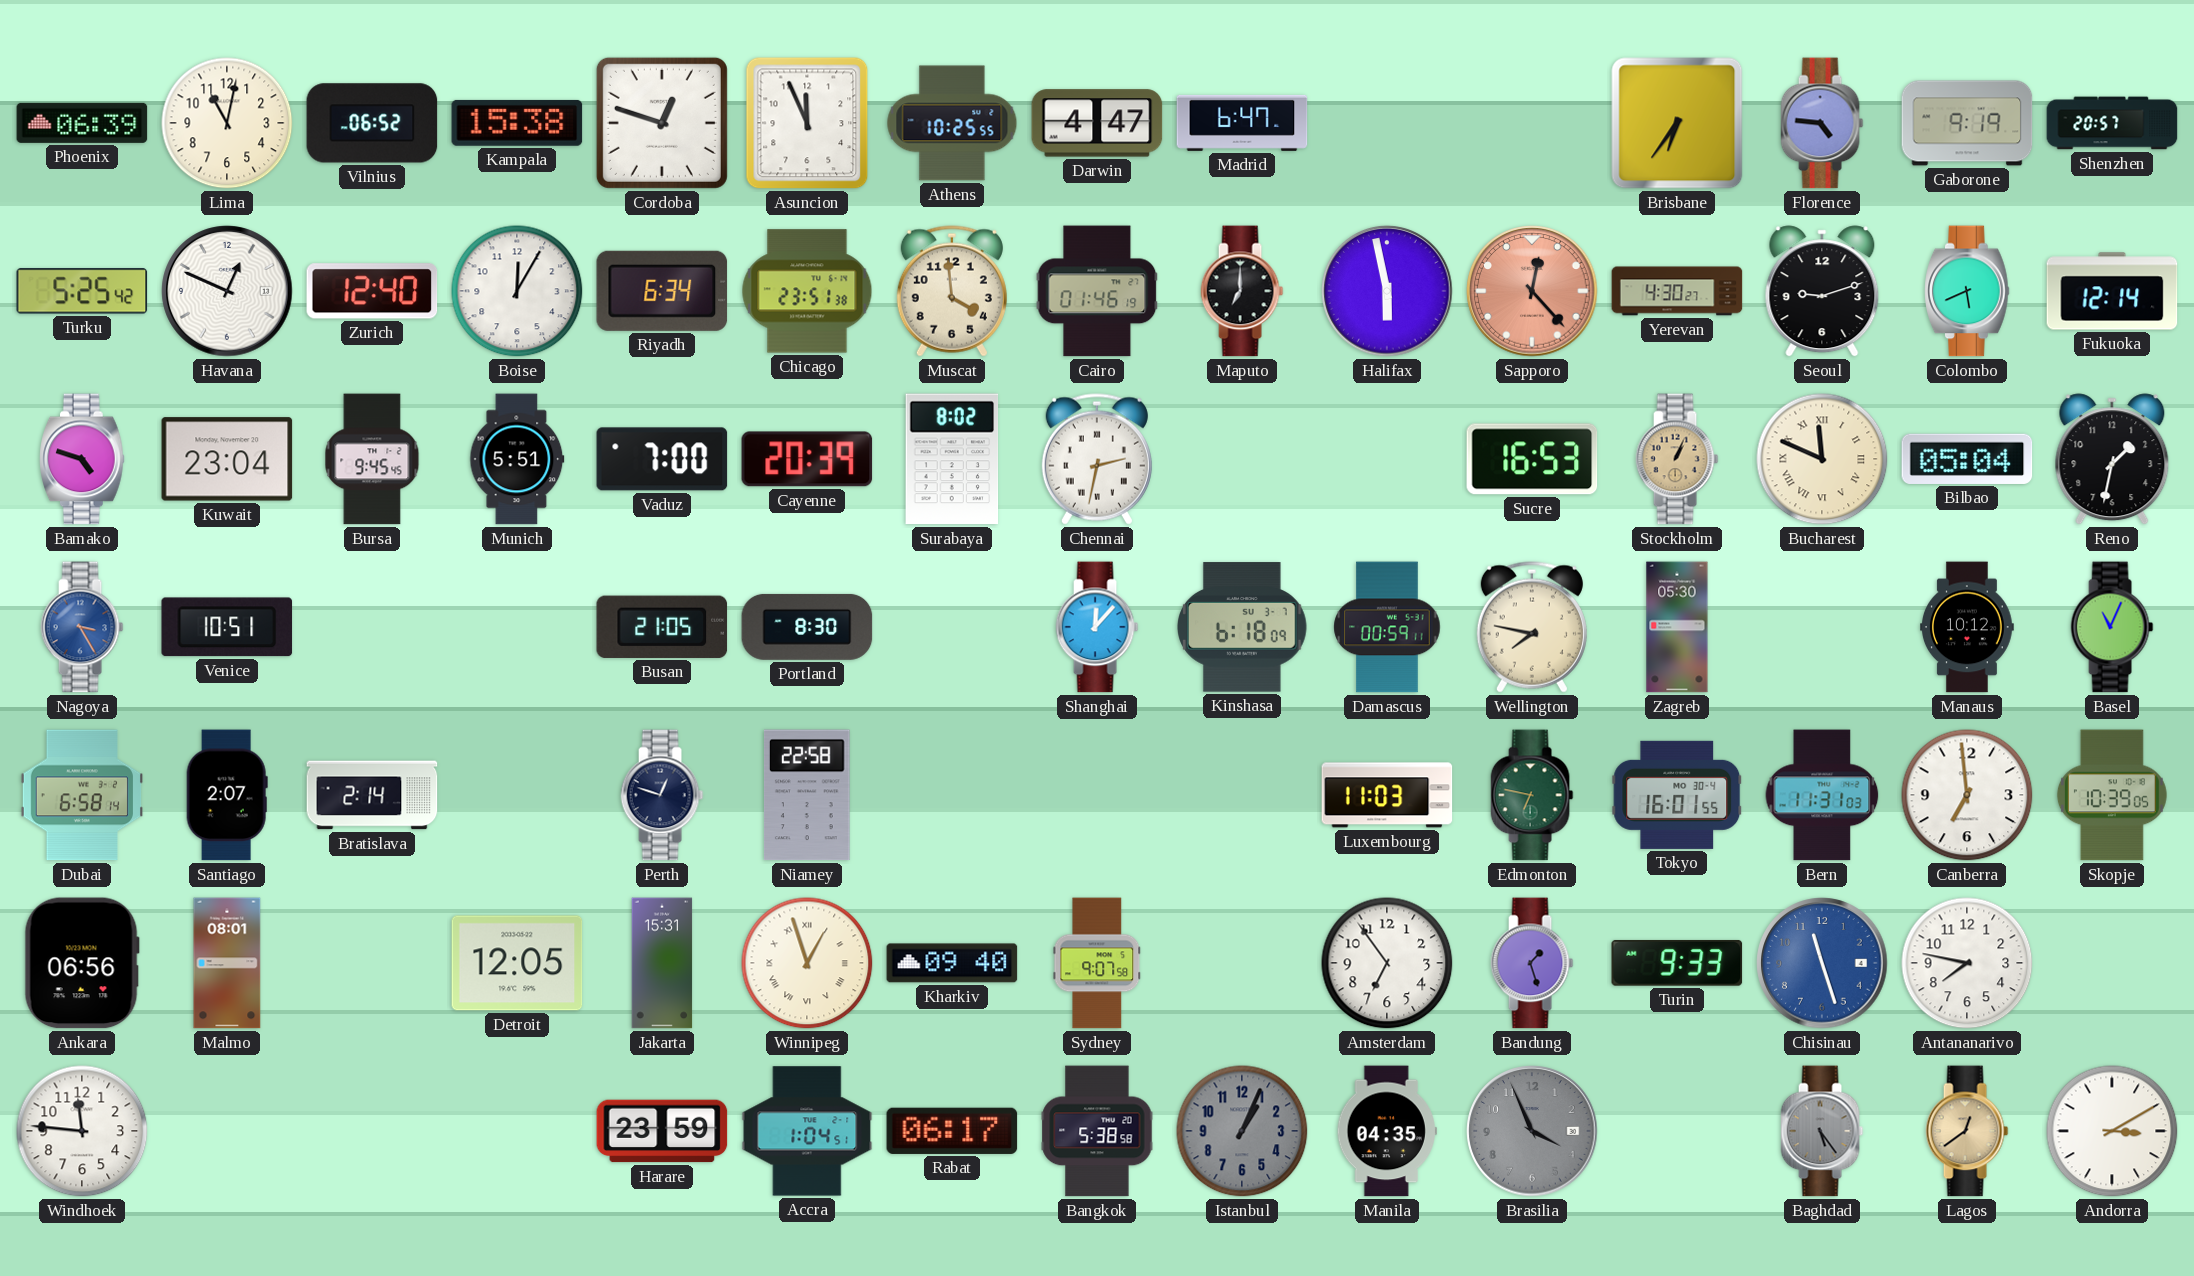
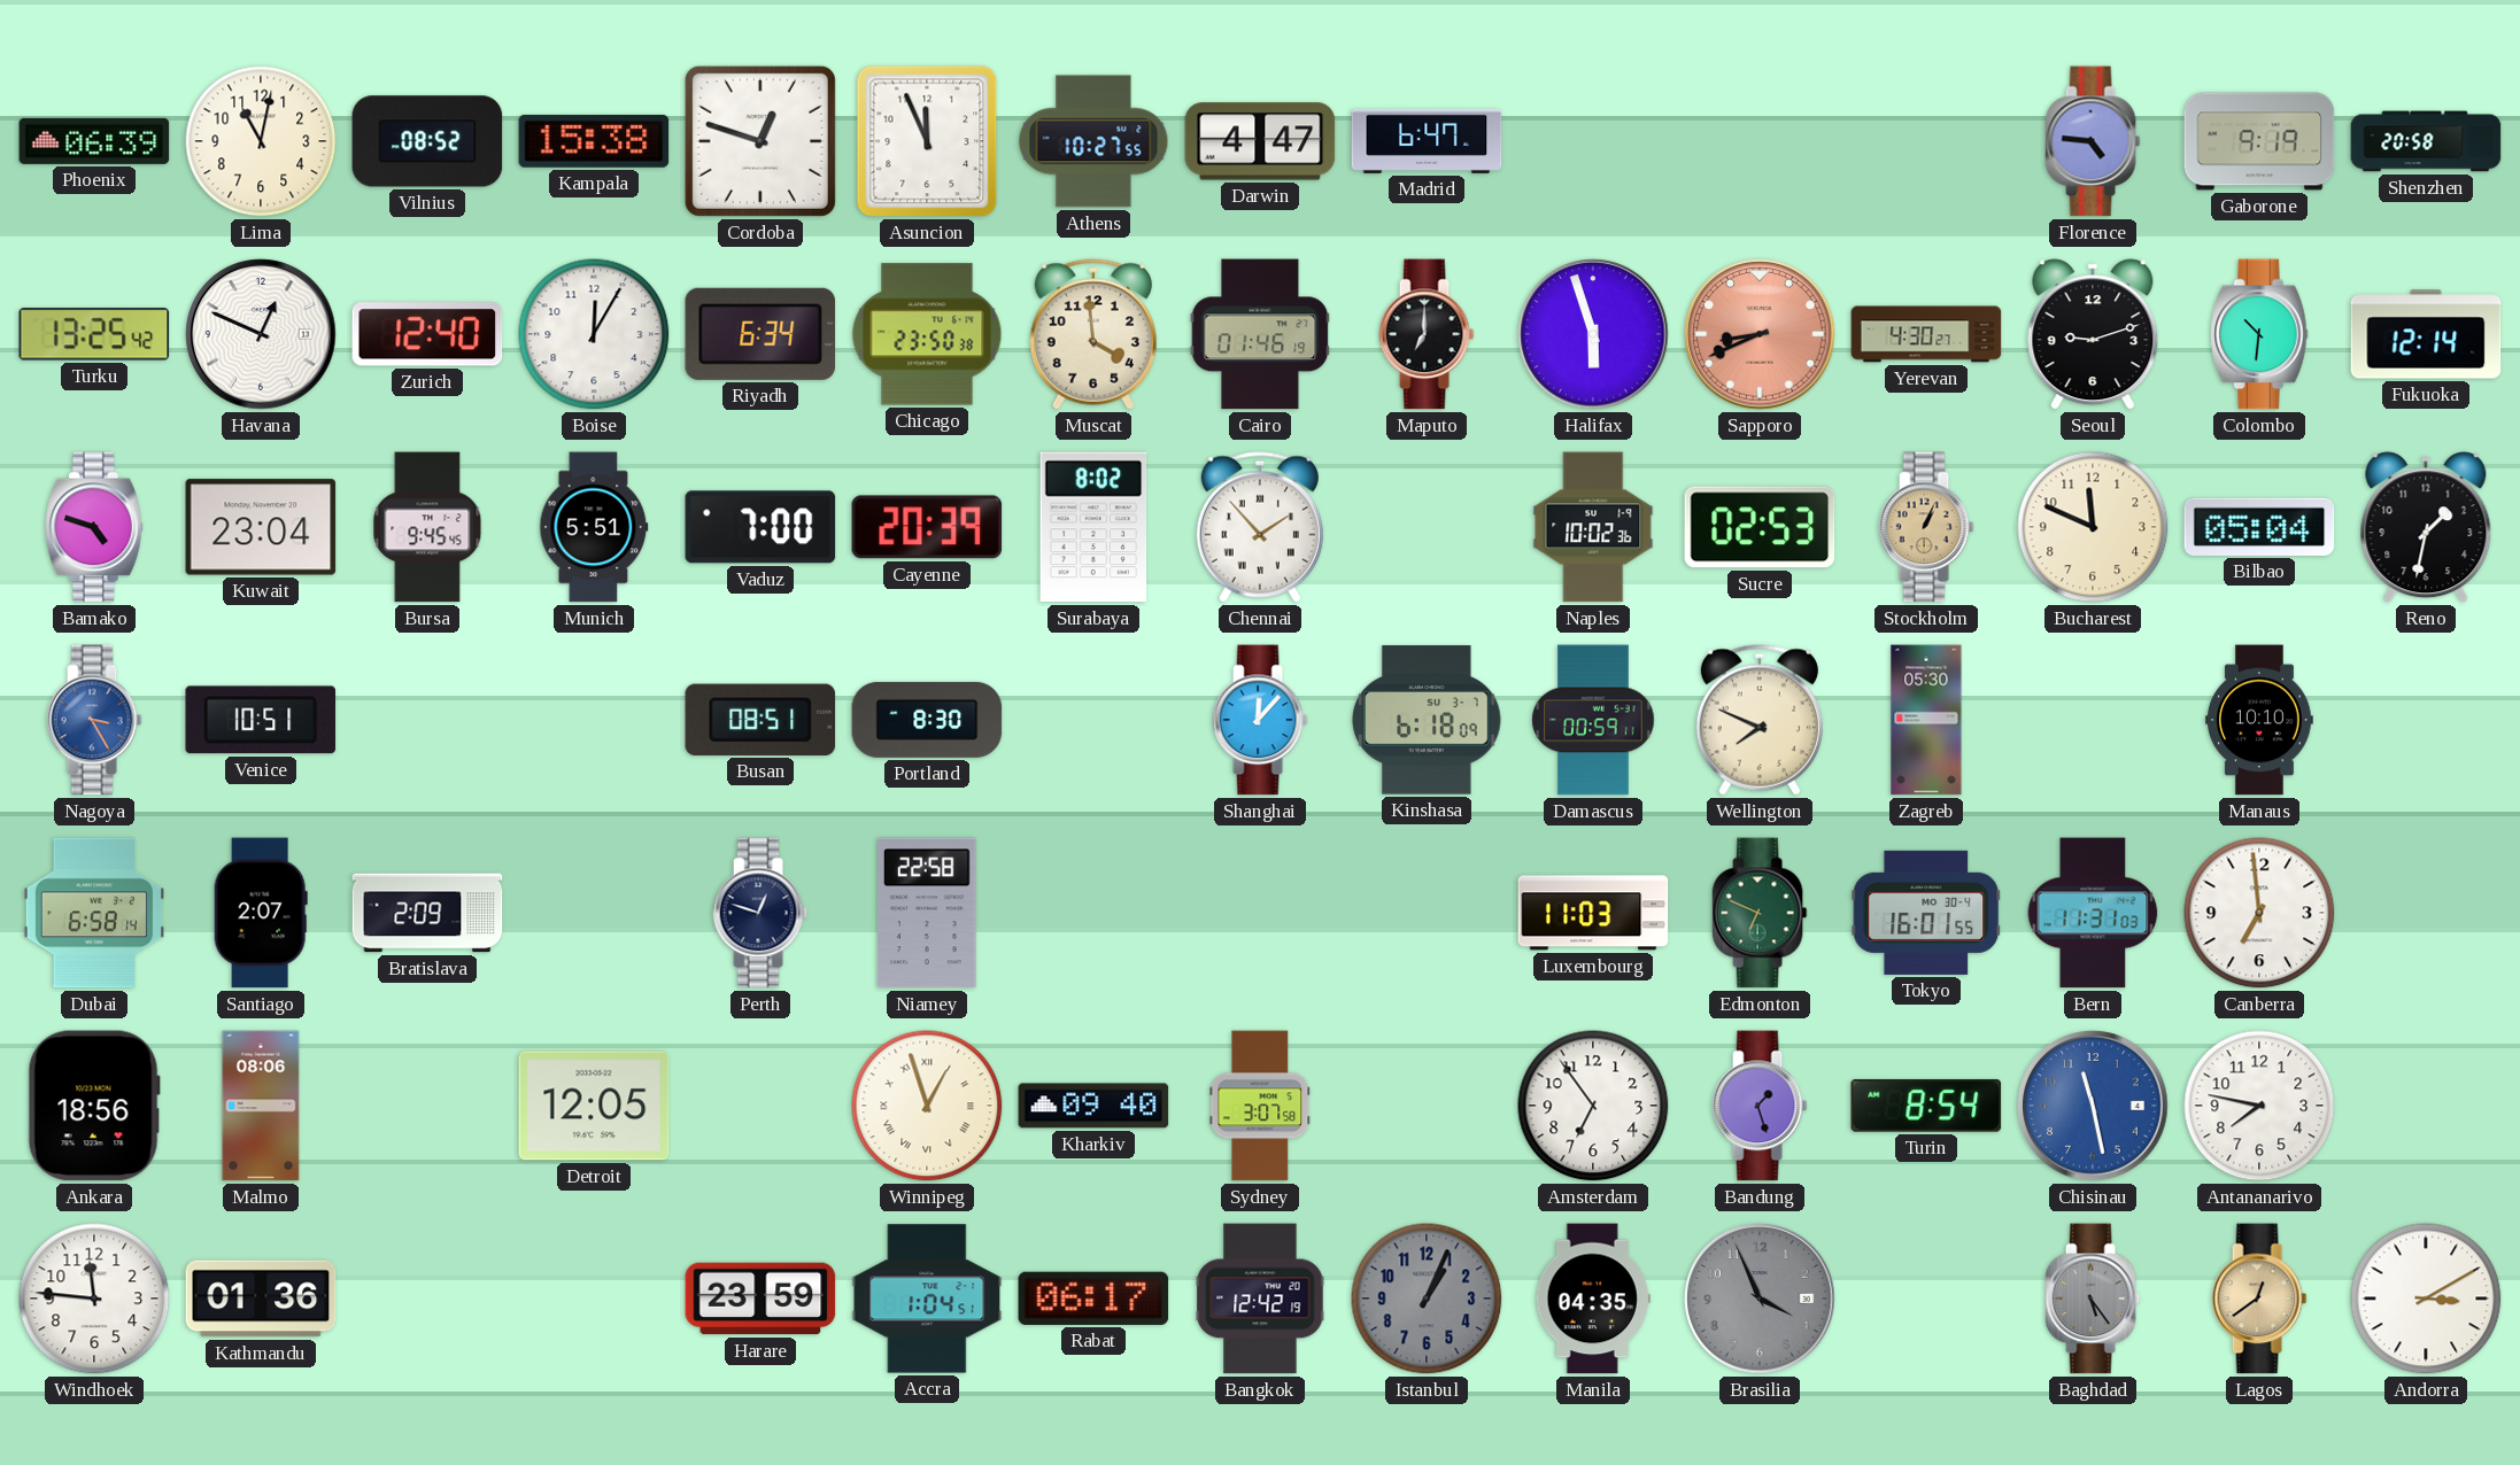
Vilnius: 06:52 -> 08:52 (427, 141)
Athens: 10:25 -> 10:27 (1093, 141)
Brisbane: 6:36 -> none (1677, 123)
Shenzhen: 20:57 -> 20:58 (2426, 141)
Turku: 5:25 -> 13:25 (94, 334)
Chicago: 23:51 -> 23:50 (927, 334)
Halifax: 5:58 -> 5:57 (1593, 334)
Sapporo: 12:23 -> 8:41 (1760, 334)
Colombo: 5:41 -> 10:31 (2259, 334)
Chennai: 2:32 -> 1:53 (1260, 527)
Naples: none -> 10:02 (1593, 527)
Sucre: 16:53 -> 02:53 (1760, 527)
Bucharest numerals: Roman -> Arabic (2093, 527)
Busan: 21:05 -> 08:51 (760, 720)
Wellington: 7:47 -> 7:49 (1760, 720)
Manaus: 10:12 -> 10:10 (2260, 720)
Basel: 11:04 -> none (2112, 627)
Bratislava: 2:14 -> 2:09 (427, 913)
Edmonton: 6:47 -> 6:49 (1760, 913)
Skopje: 10:39 -> none (2112, 795)
Ankara: 06:56 -> 18:56 (94, 1106)
Malmo: 08:01 -> 08:06 (261, 1106)
Jakarta: 15:31 -> none (662, 963)
Sydney: 9:07 -> 3:07 (1260, 1106)
Turin: 9:33 -> 8:54 (1926, 1106)
Chisinau: 11:27 -> 11:28 (2093, 1106)
Kathmandu: none -> 01:36 (261, 1299)
Bangkok: 5:38 -> 12:42 (1260, 1299)
